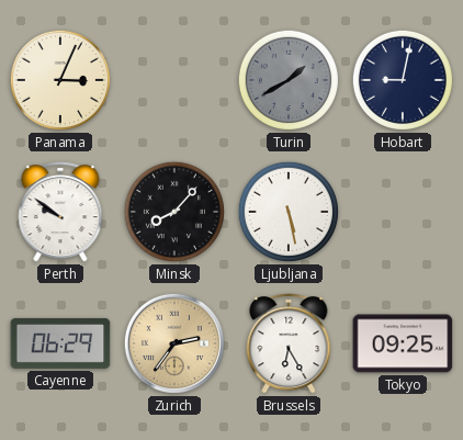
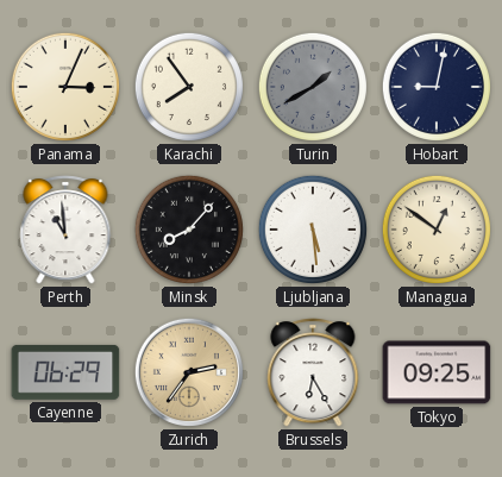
Karachi: none -> 7:54 (189, 87)
Perth: 9:51 -> 10:59 (65, 230)
Ljubljana: 5:28 -> 5:29 (313, 230)
Managua: none -> 12:51 (437, 230)
